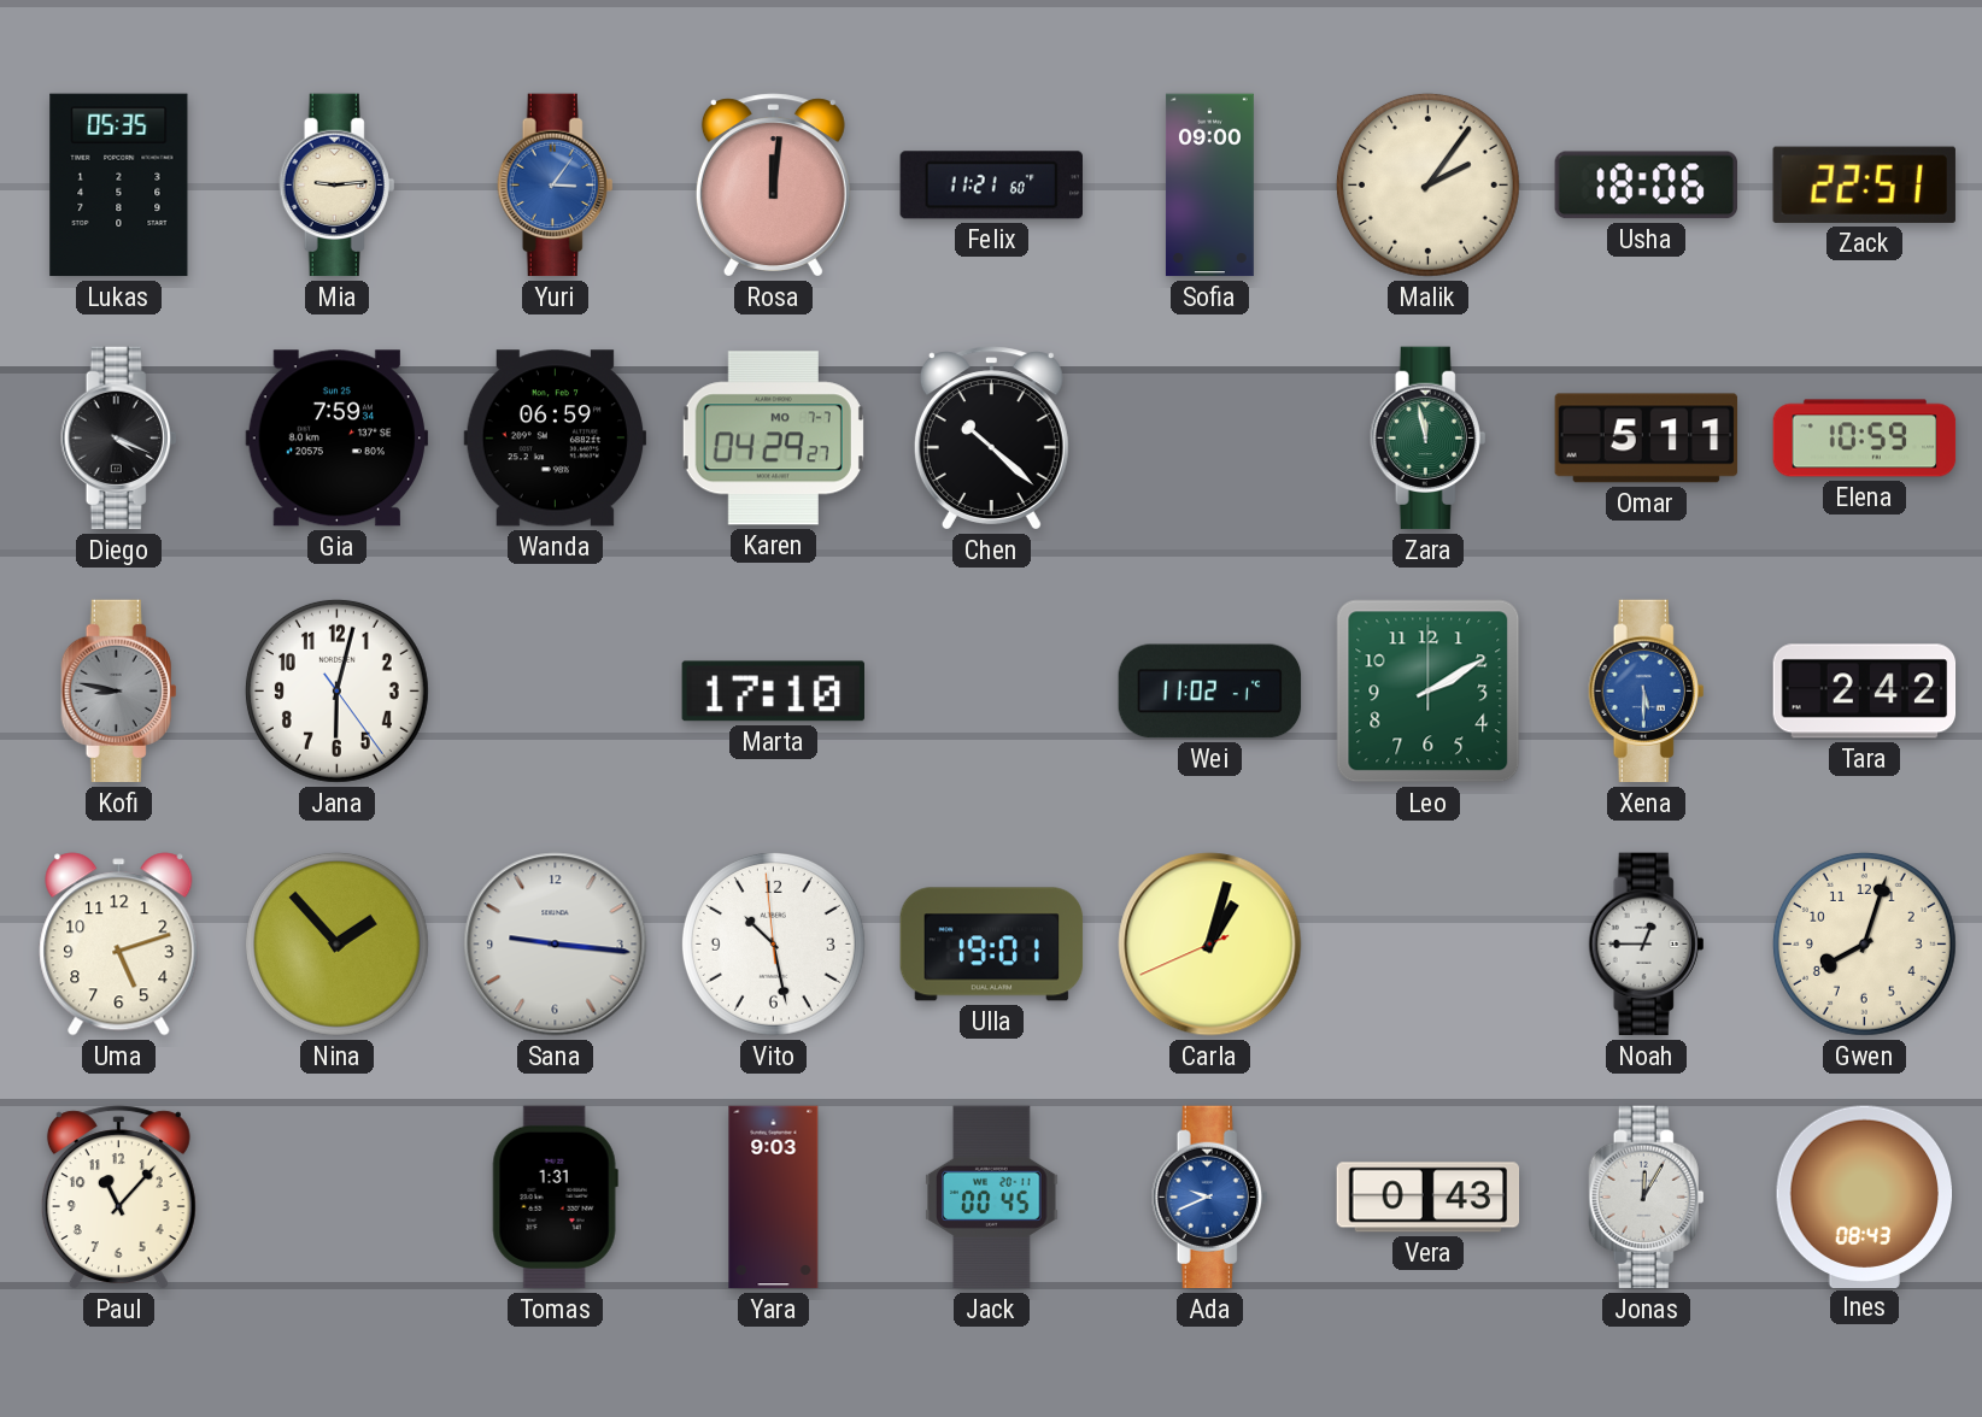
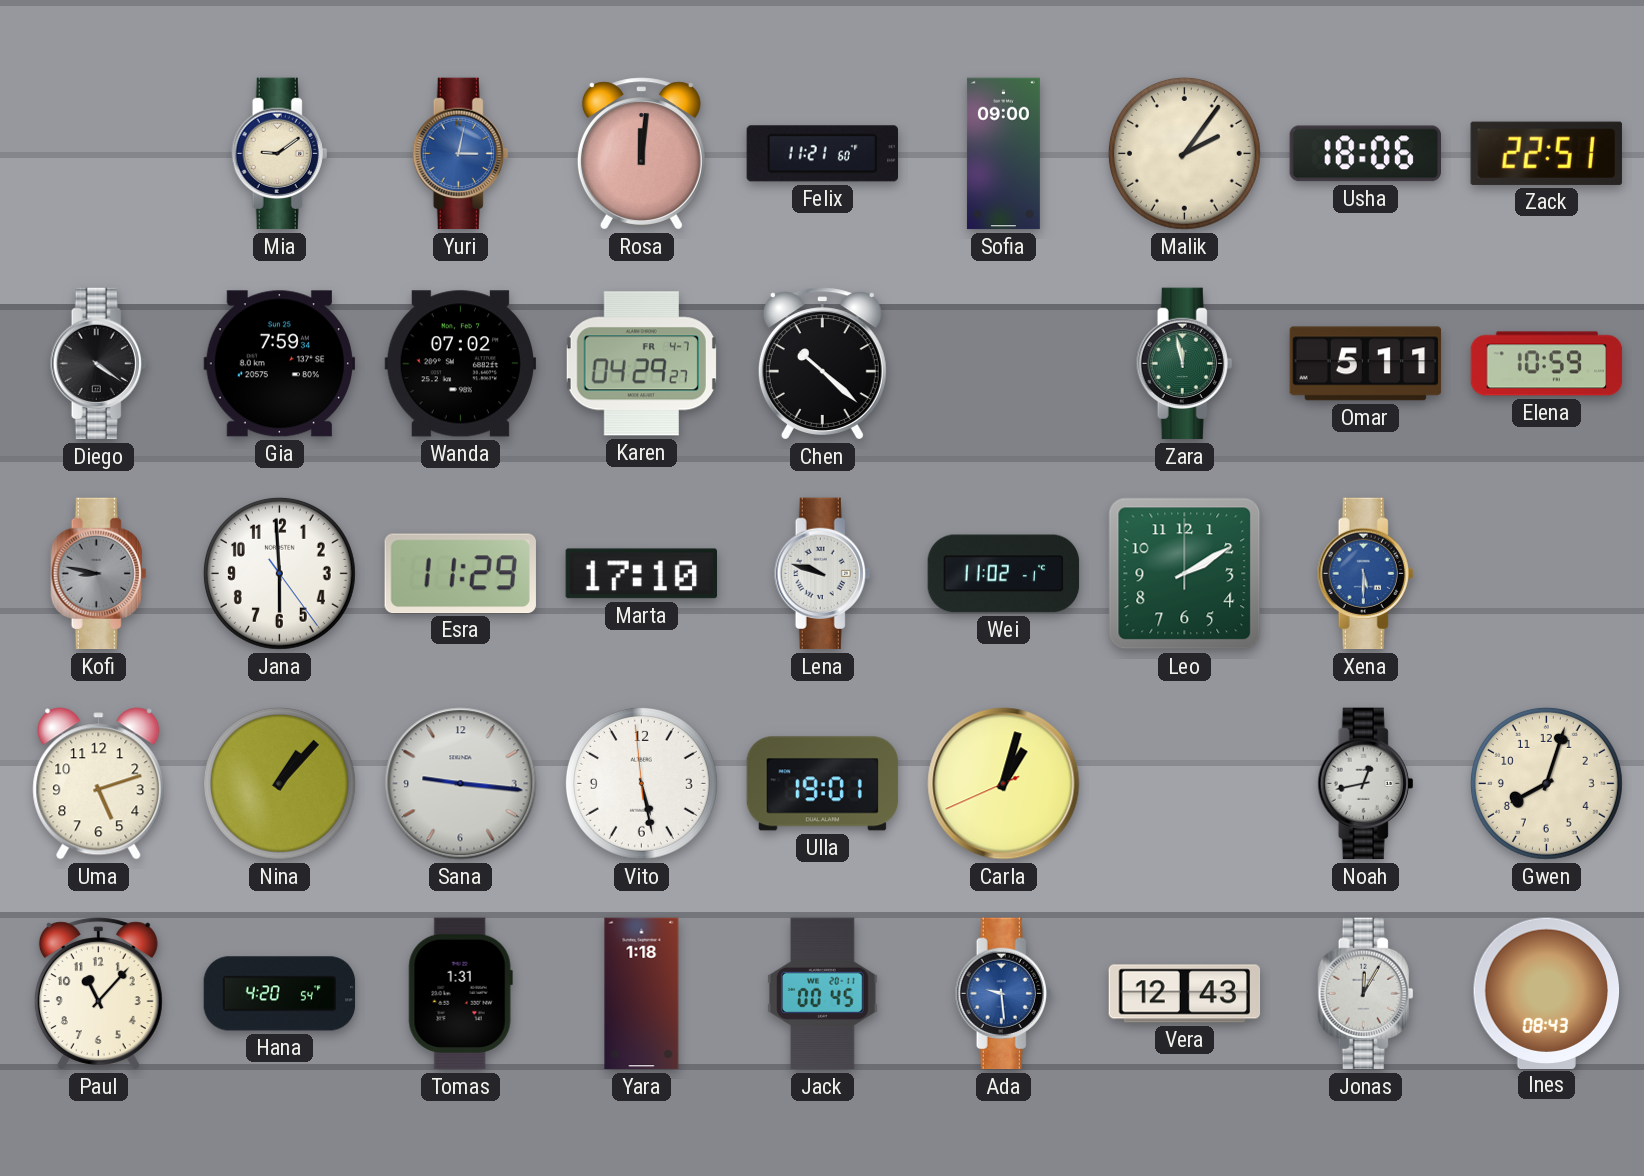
Lukas: 05:35 -> none (119, 186)
Mia: 9:14 -> 9:09 (280, 154)
Yuri: 3:06 -> 3:02 (461, 154)
Diego: 4:19 -> 4:21 (99, 364)
Wanda: 06:59 -> 07:02 (461, 364)
Karen date: MO 7-7 -> FR 4-7 (641, 364)
Jana: 6:02 -> 5:59 (279, 573)
Esra: none -> 11:29 (460, 573)
Lena: none -> 9:48 (823, 574)
Tara: 2:42 -> none (1865, 692)
Nina: 1:53 -> 1:07 (279, 783)
Vito: 10:27 -> 5:27 (641, 783)
Noah: 12:45 -> 12:43 (1366, 784)
Hana: none -> 4:20 (280, 994)
Yara: 9:03 -> 1:18 (642, 994)
Ada: 9:41 -> 9:29 (1004, 994)
Vera: 0:43 -> 12:43 (1185, 994)
